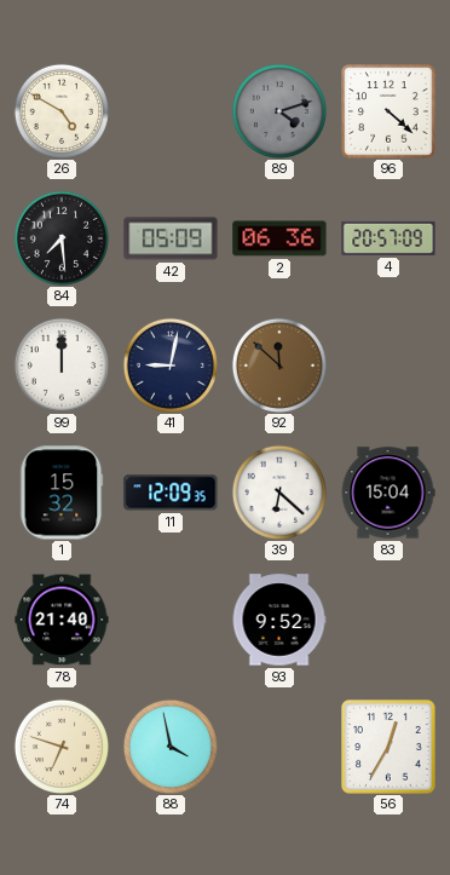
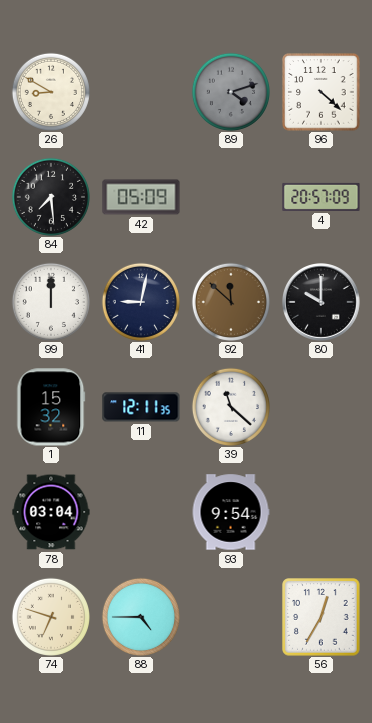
26: 4:50 -> 8:50 (51, 92)
2: 06:36 -> none (279, 238)
80: none -> 10:00 (322, 303)
11: 12:09 -> 12:11 (141, 407)
39: 6:22 -> 11:22 (231, 407)
83: 15:04 -> none (388, 493)
78: 21:40 -> 03:04 (51, 512)
93: 9:52 -> 9:54 (231, 512)
88: 3:58 -> 4:45 (141, 617)
